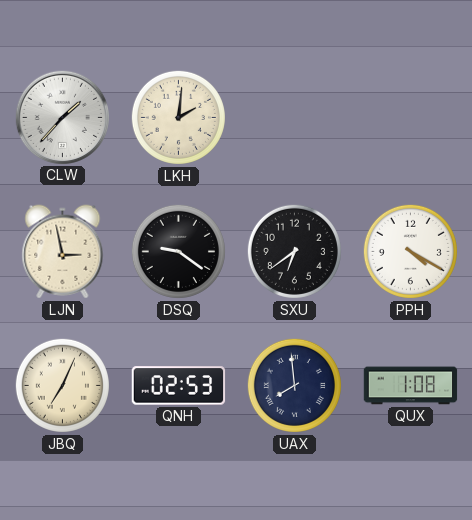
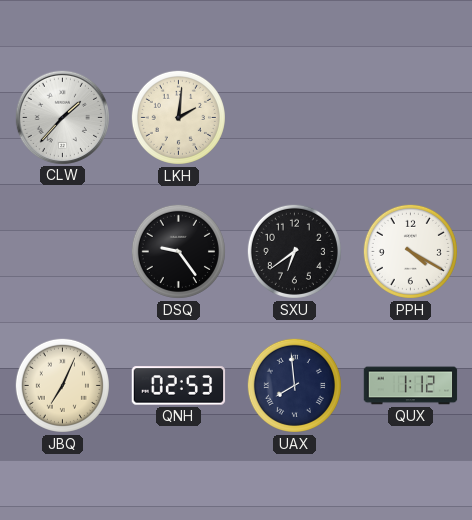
LJN: 2:58 -> none (63, 252)
DSQ: 9:21 -> 9:24 (178, 251)
QUX: 1:08 -> 1:12 (411, 386)
